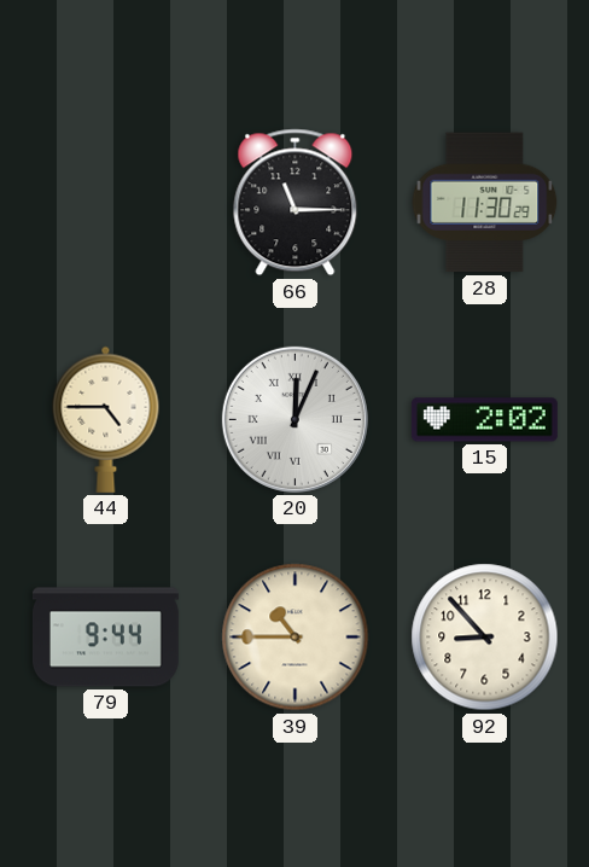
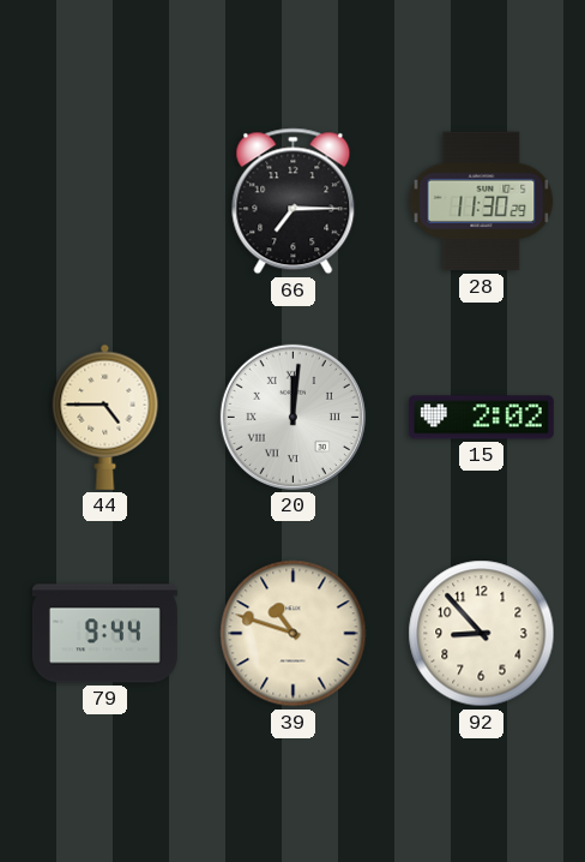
66: 11:15 -> 7:15 (294, 202)
20: 12:04 -> 12:01 (292, 417)
39: 10:45 -> 10:48 (294, 634)
